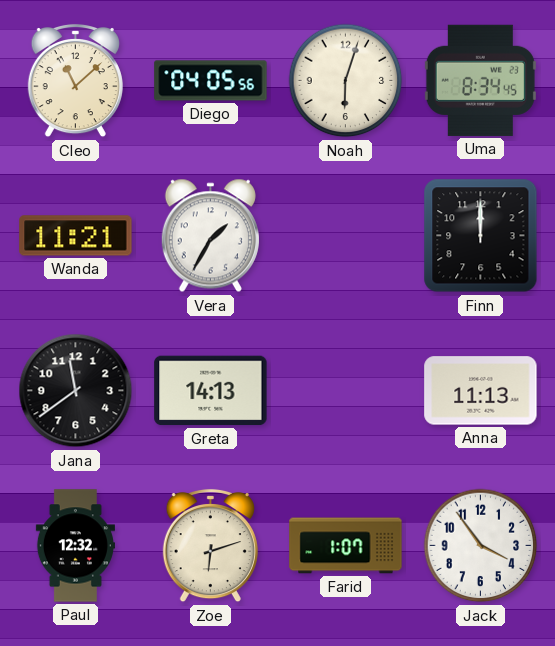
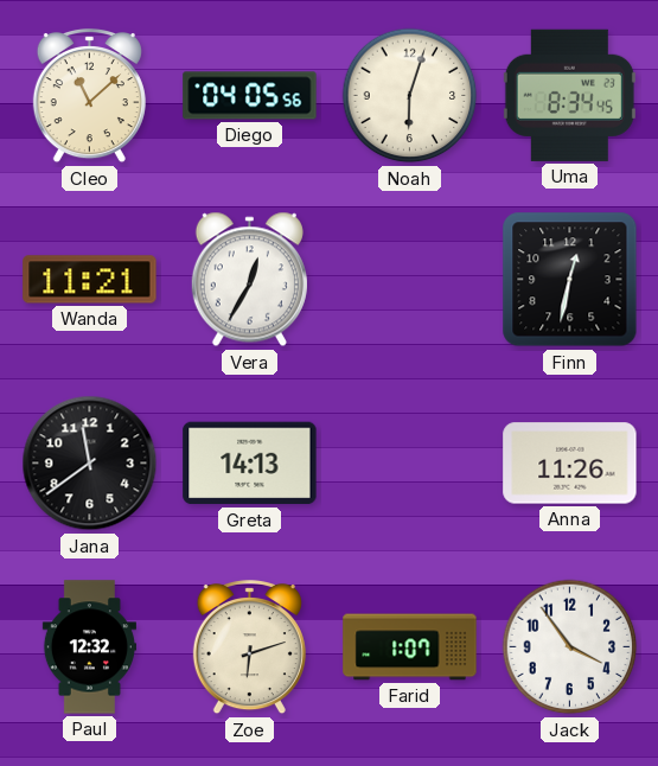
Vera: 1:35 -> 12:35 (249, 280)
Finn: 12:00 -> 12:32 (570, 280)
Anna: 11:13 -> 11:26 (570, 464)
